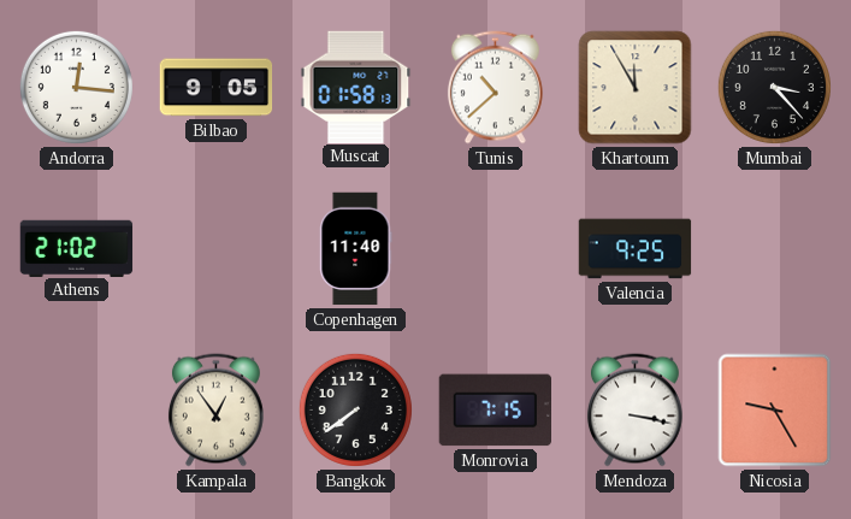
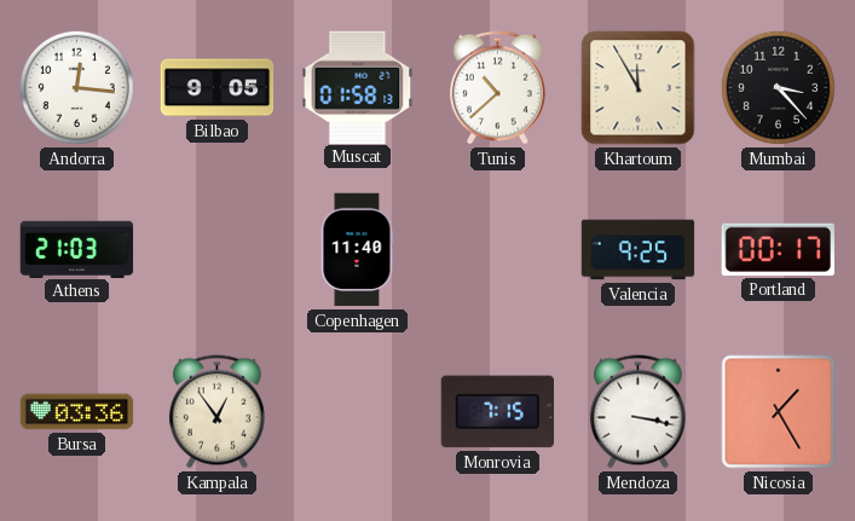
Athens: 21:02 -> 21:03 (77, 249)
Portland: none -> 00:17 (778, 249)
Bursa: none -> 03:36 (77, 412)
Bangkok: 7:39 -> none (355, 409)
Nicosia: 9:25 -> 1:25 (779, 412)
